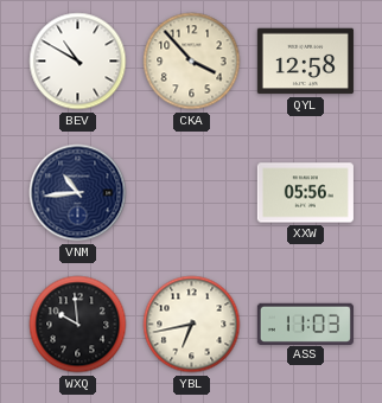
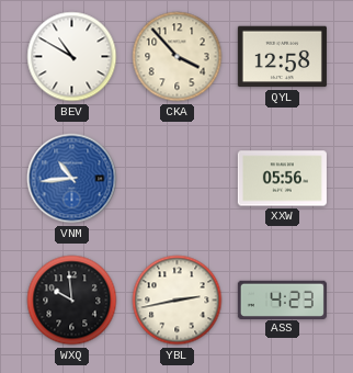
VNM dial: navy -> blue (72, 179)
YBL: 6:43 -> 2:43 (178, 301)
ASS: 11:03 -> 4:23 (282, 299)
